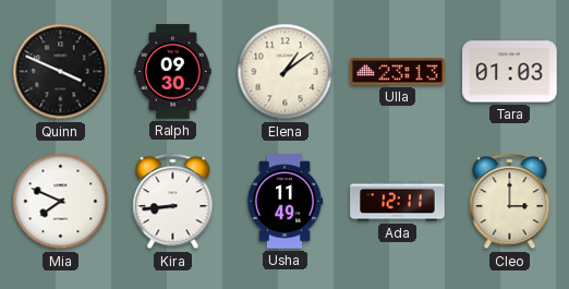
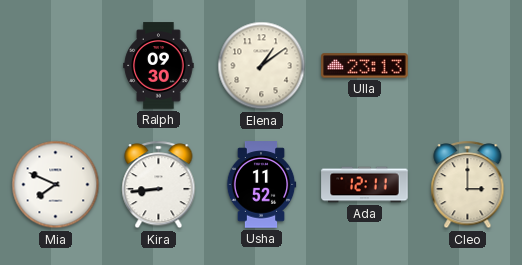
Quinn: 3:49 -> none (61, 72)
Tara: 01:03 -> none (510, 72)
Usha: 11:49 -> 11:52 (261, 185)
